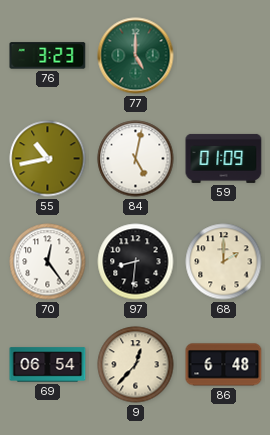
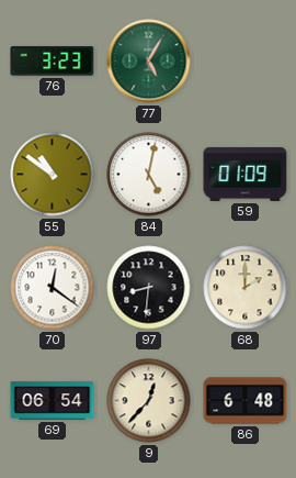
77: 5:00 -> 5:05 (149, 62)
55: 10:43 -> 10:51 (53, 175)
70: 12:24 -> 12:21 (53, 288)
